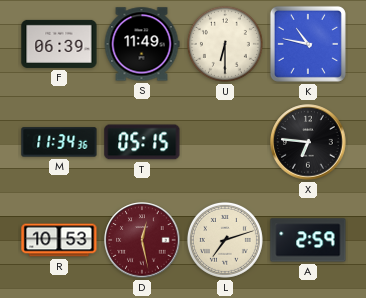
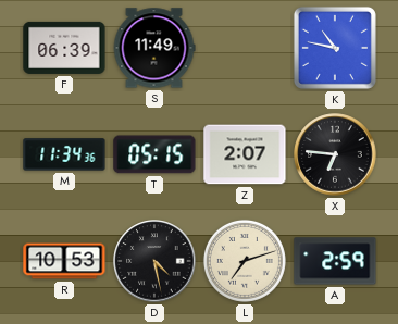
U: 6:30 -> none (225, 44)
Z: none -> 2:07 (245, 154)
D: 12:28 -> 4:28 (154, 261)
D dial: burgundy -> black (154, 261)
